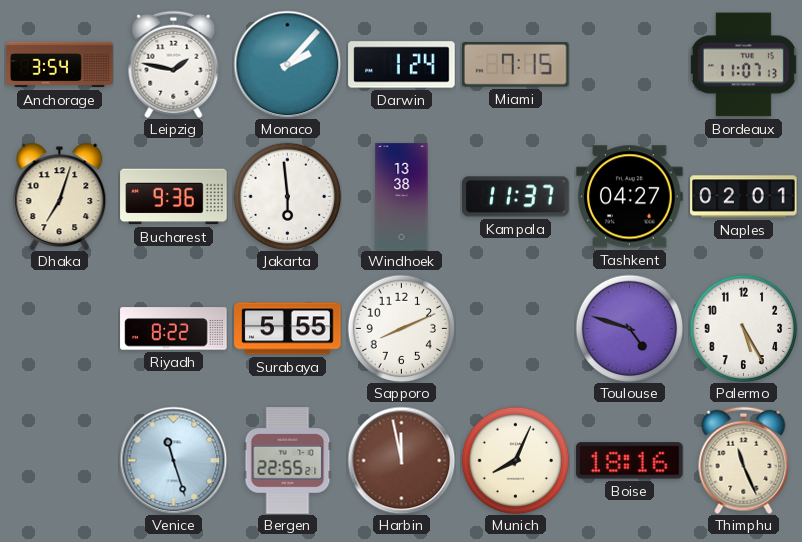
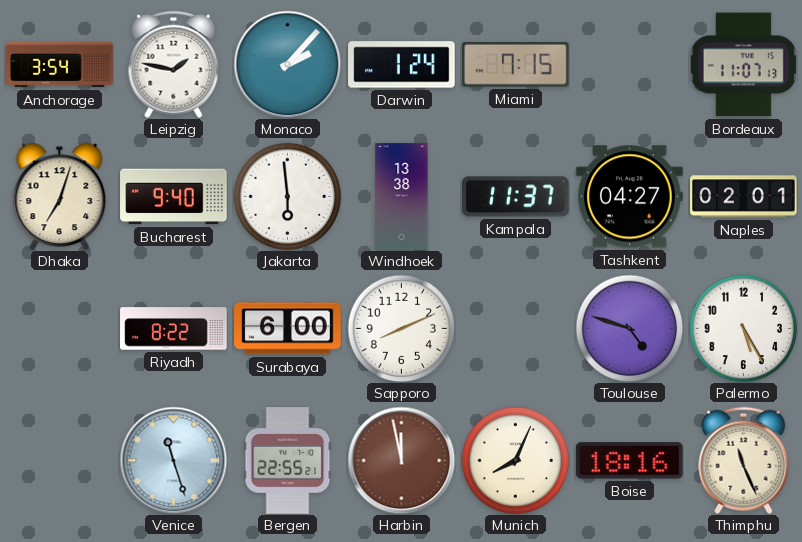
Bucharest: 9:36 -> 9:40 (174, 197)
Surabaya: 5:55 -> 6:00 (288, 329)
